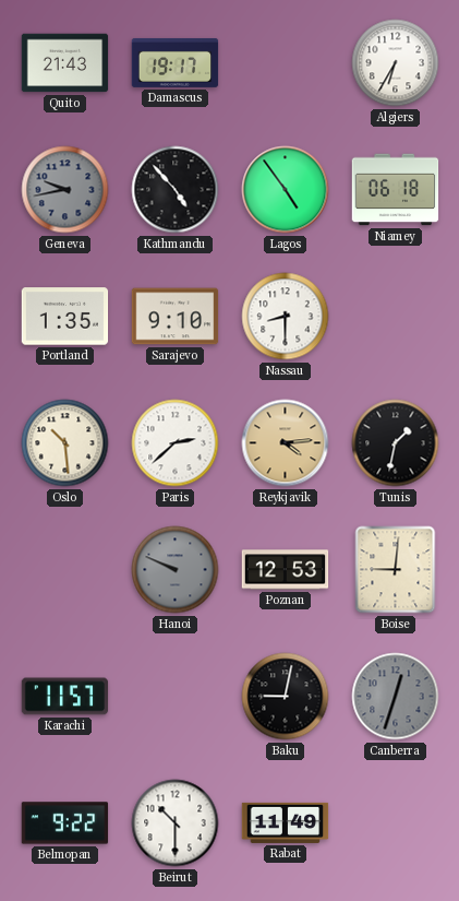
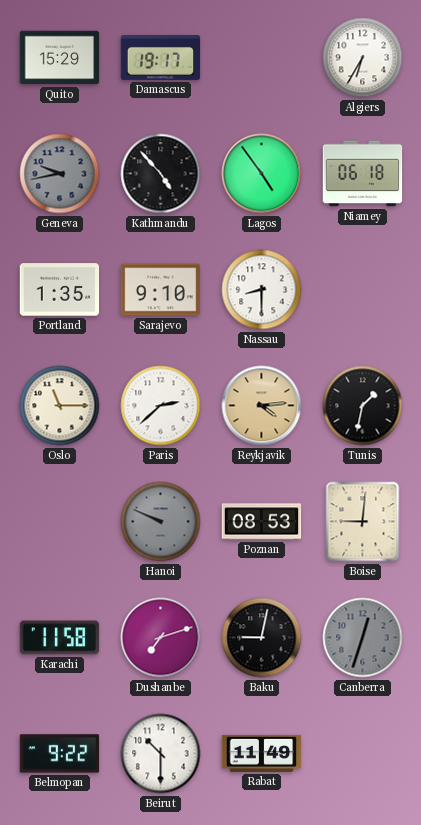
Quito: 21:43 -> 15:29 (60, 58)
Oslo: 10:29 -> 11:15 (60, 406)
Poznan: 12:53 -> 08:53 (262, 522)
Karachi: 11:57 -> 11:58 (60, 638)
Dushanbe: none -> 7:12 (161, 638)
